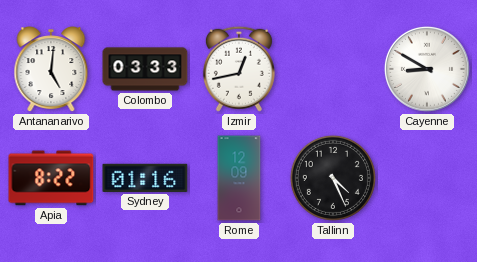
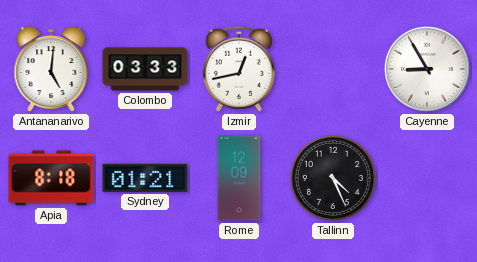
Cayenne: 8:50 -> 8:55 (427, 69)
Apia: 8:22 -> 8:18 (51, 178)
Sydney: 01:16 -> 01:21 (145, 178)
